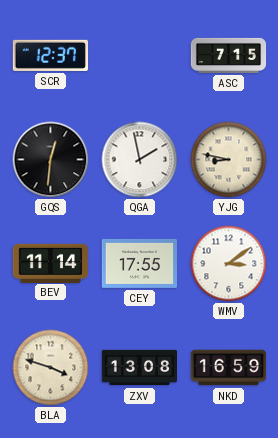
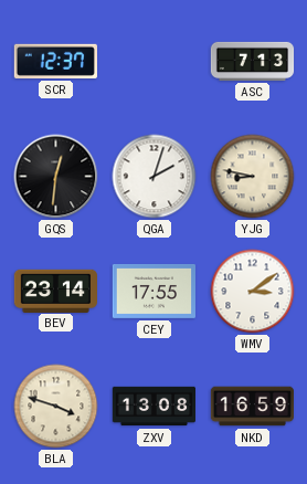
ASC: 7:15 -> 7:13 (253, 61)
QGA: 1:58 -> 2:03 (155, 177)
BEV: 11:14 -> 23:14 (55, 291)
